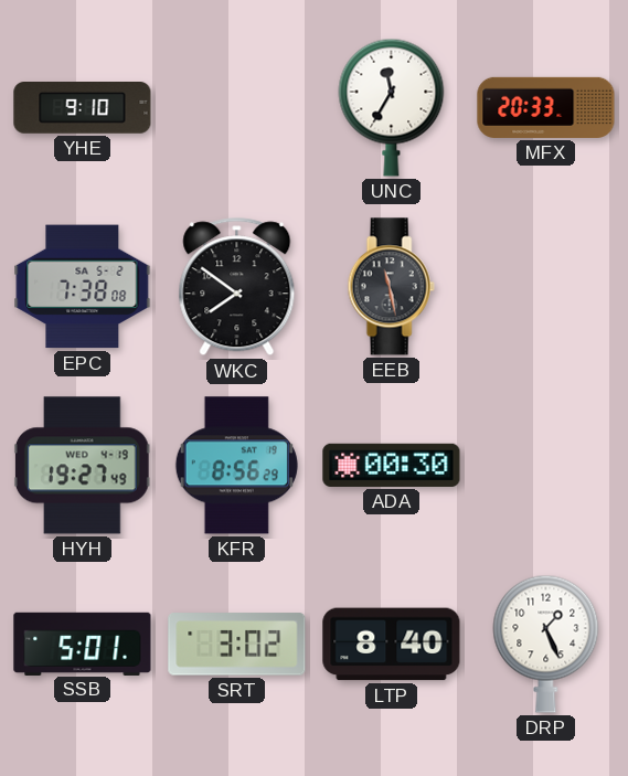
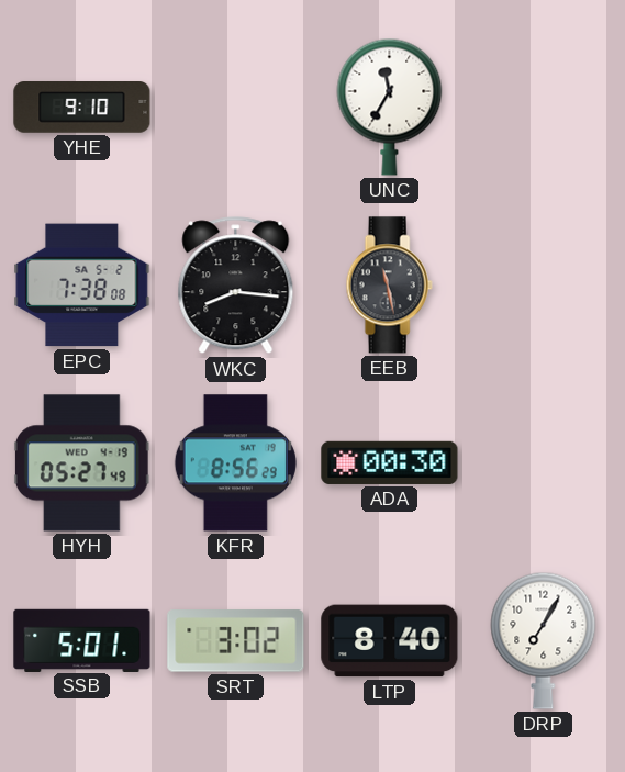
MFX: 20:33 -> none (546, 107)
WKC: 7:51 -> 8:16 (236, 286)
HYH: 19:27 -> 05:27 (81, 463)
DRP: 1:26 -> 7:05 (544, 640)
